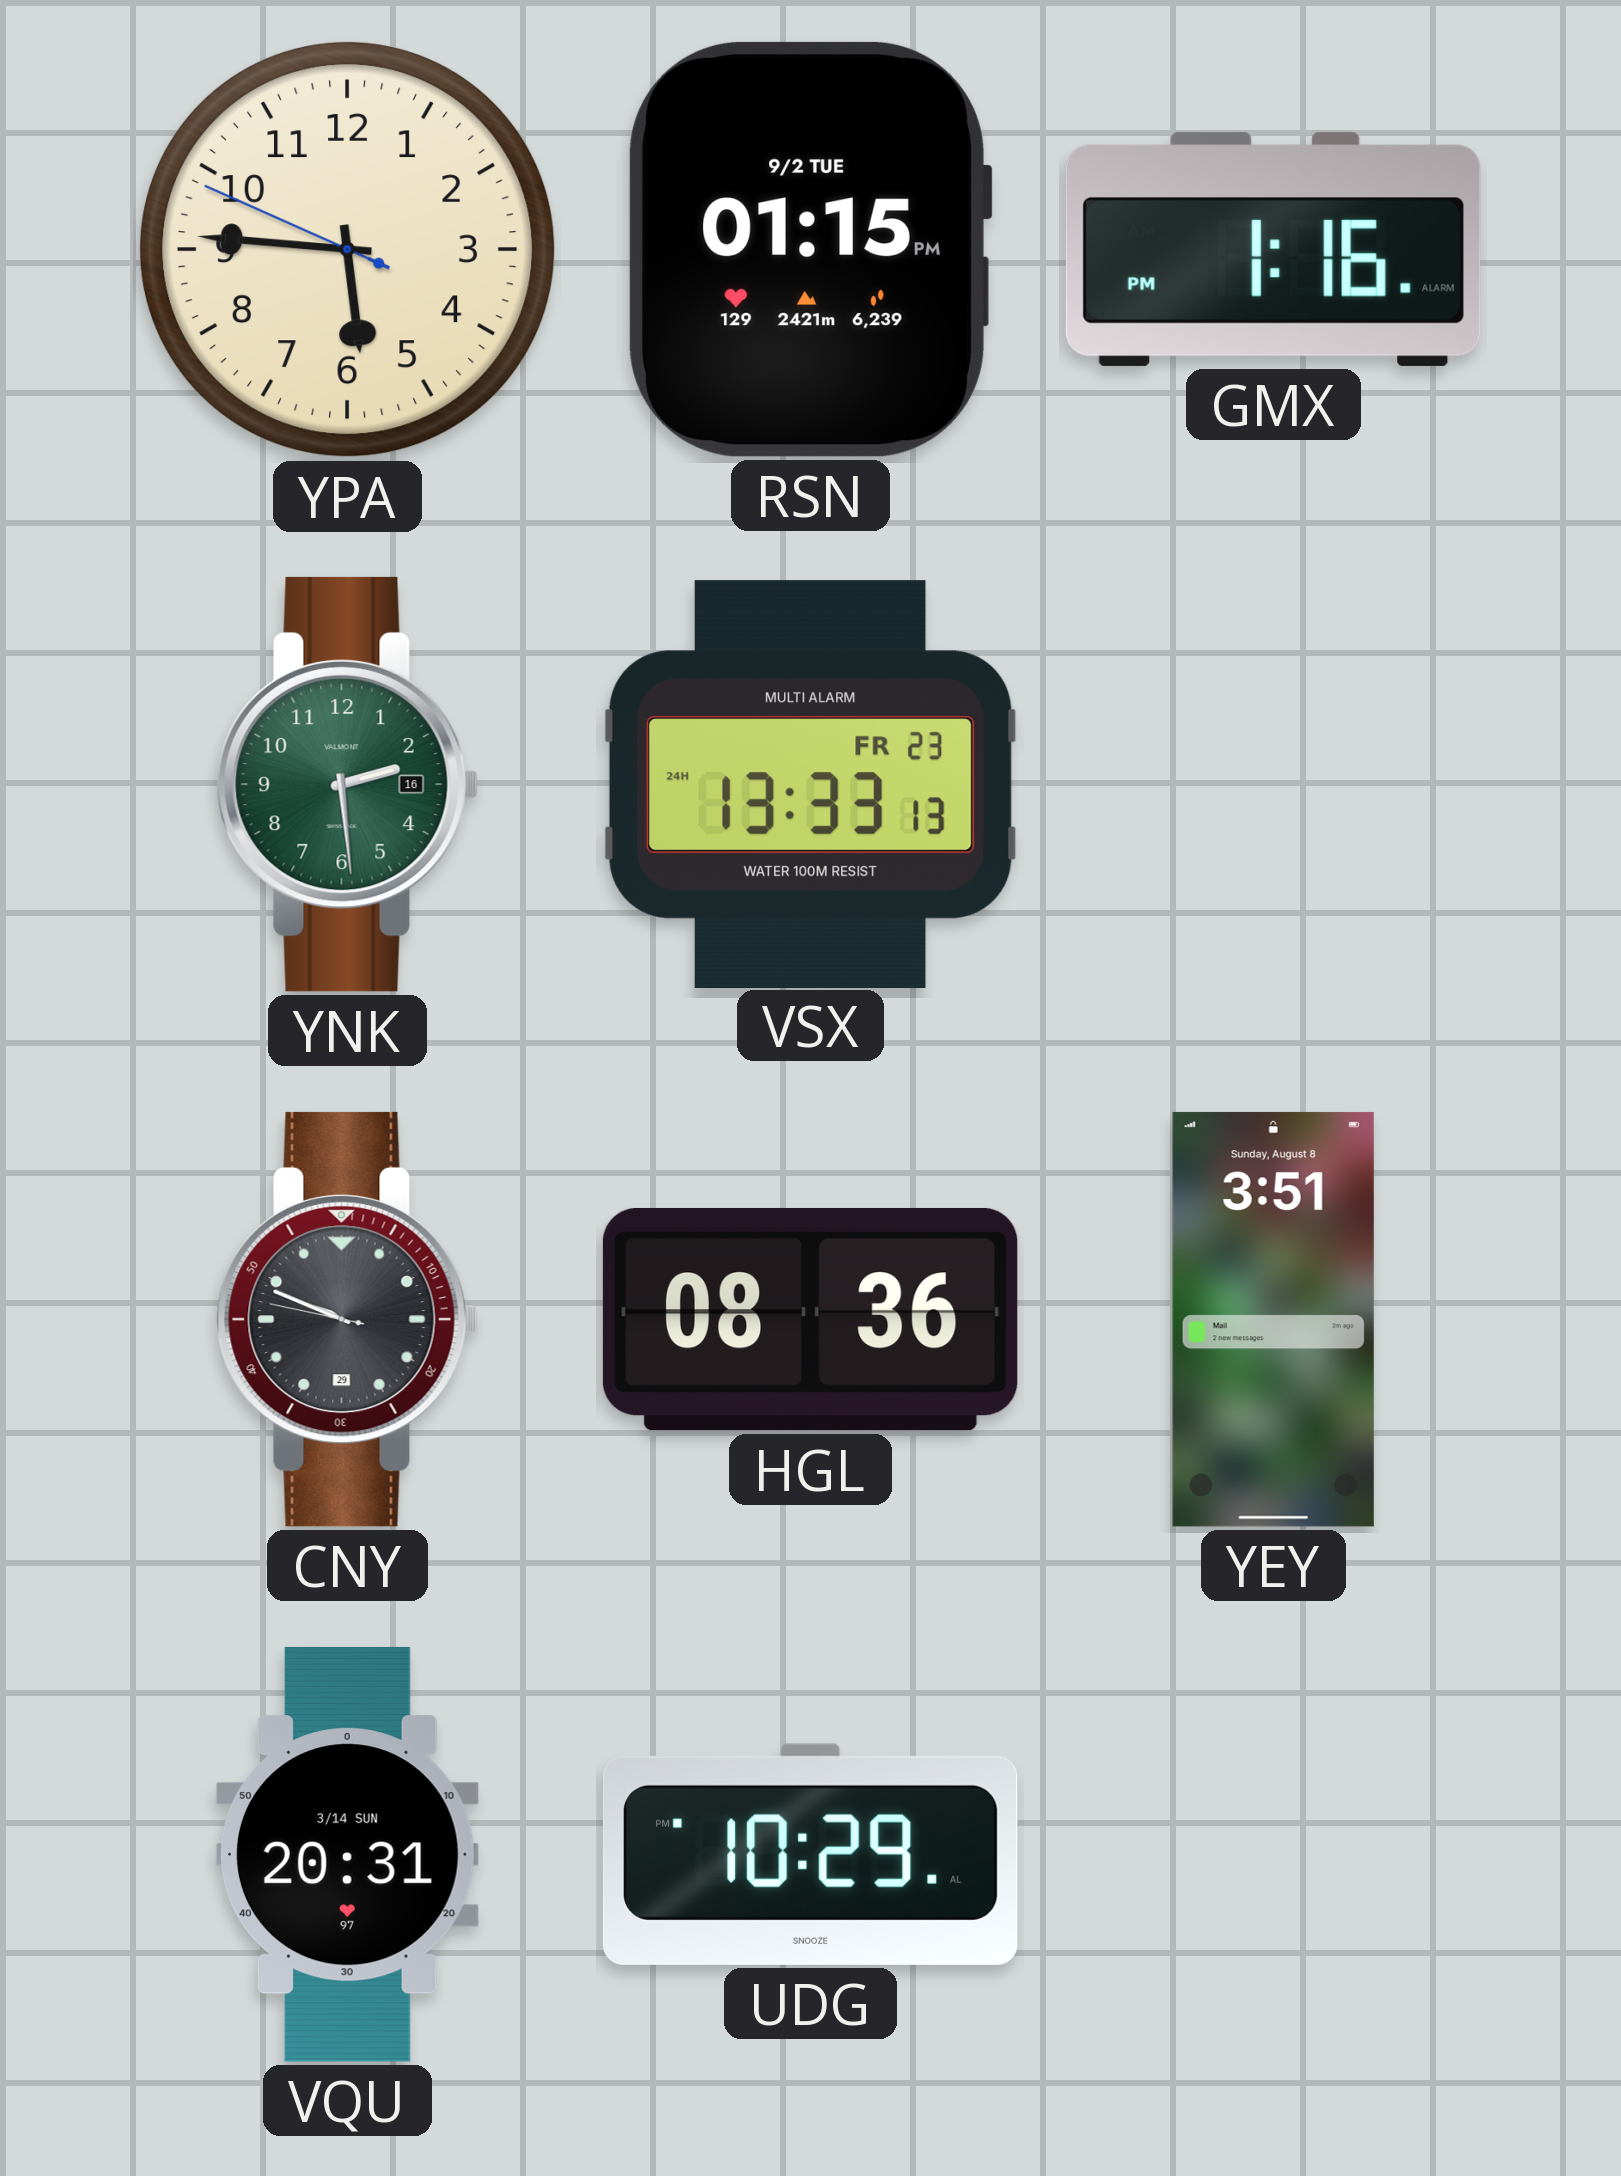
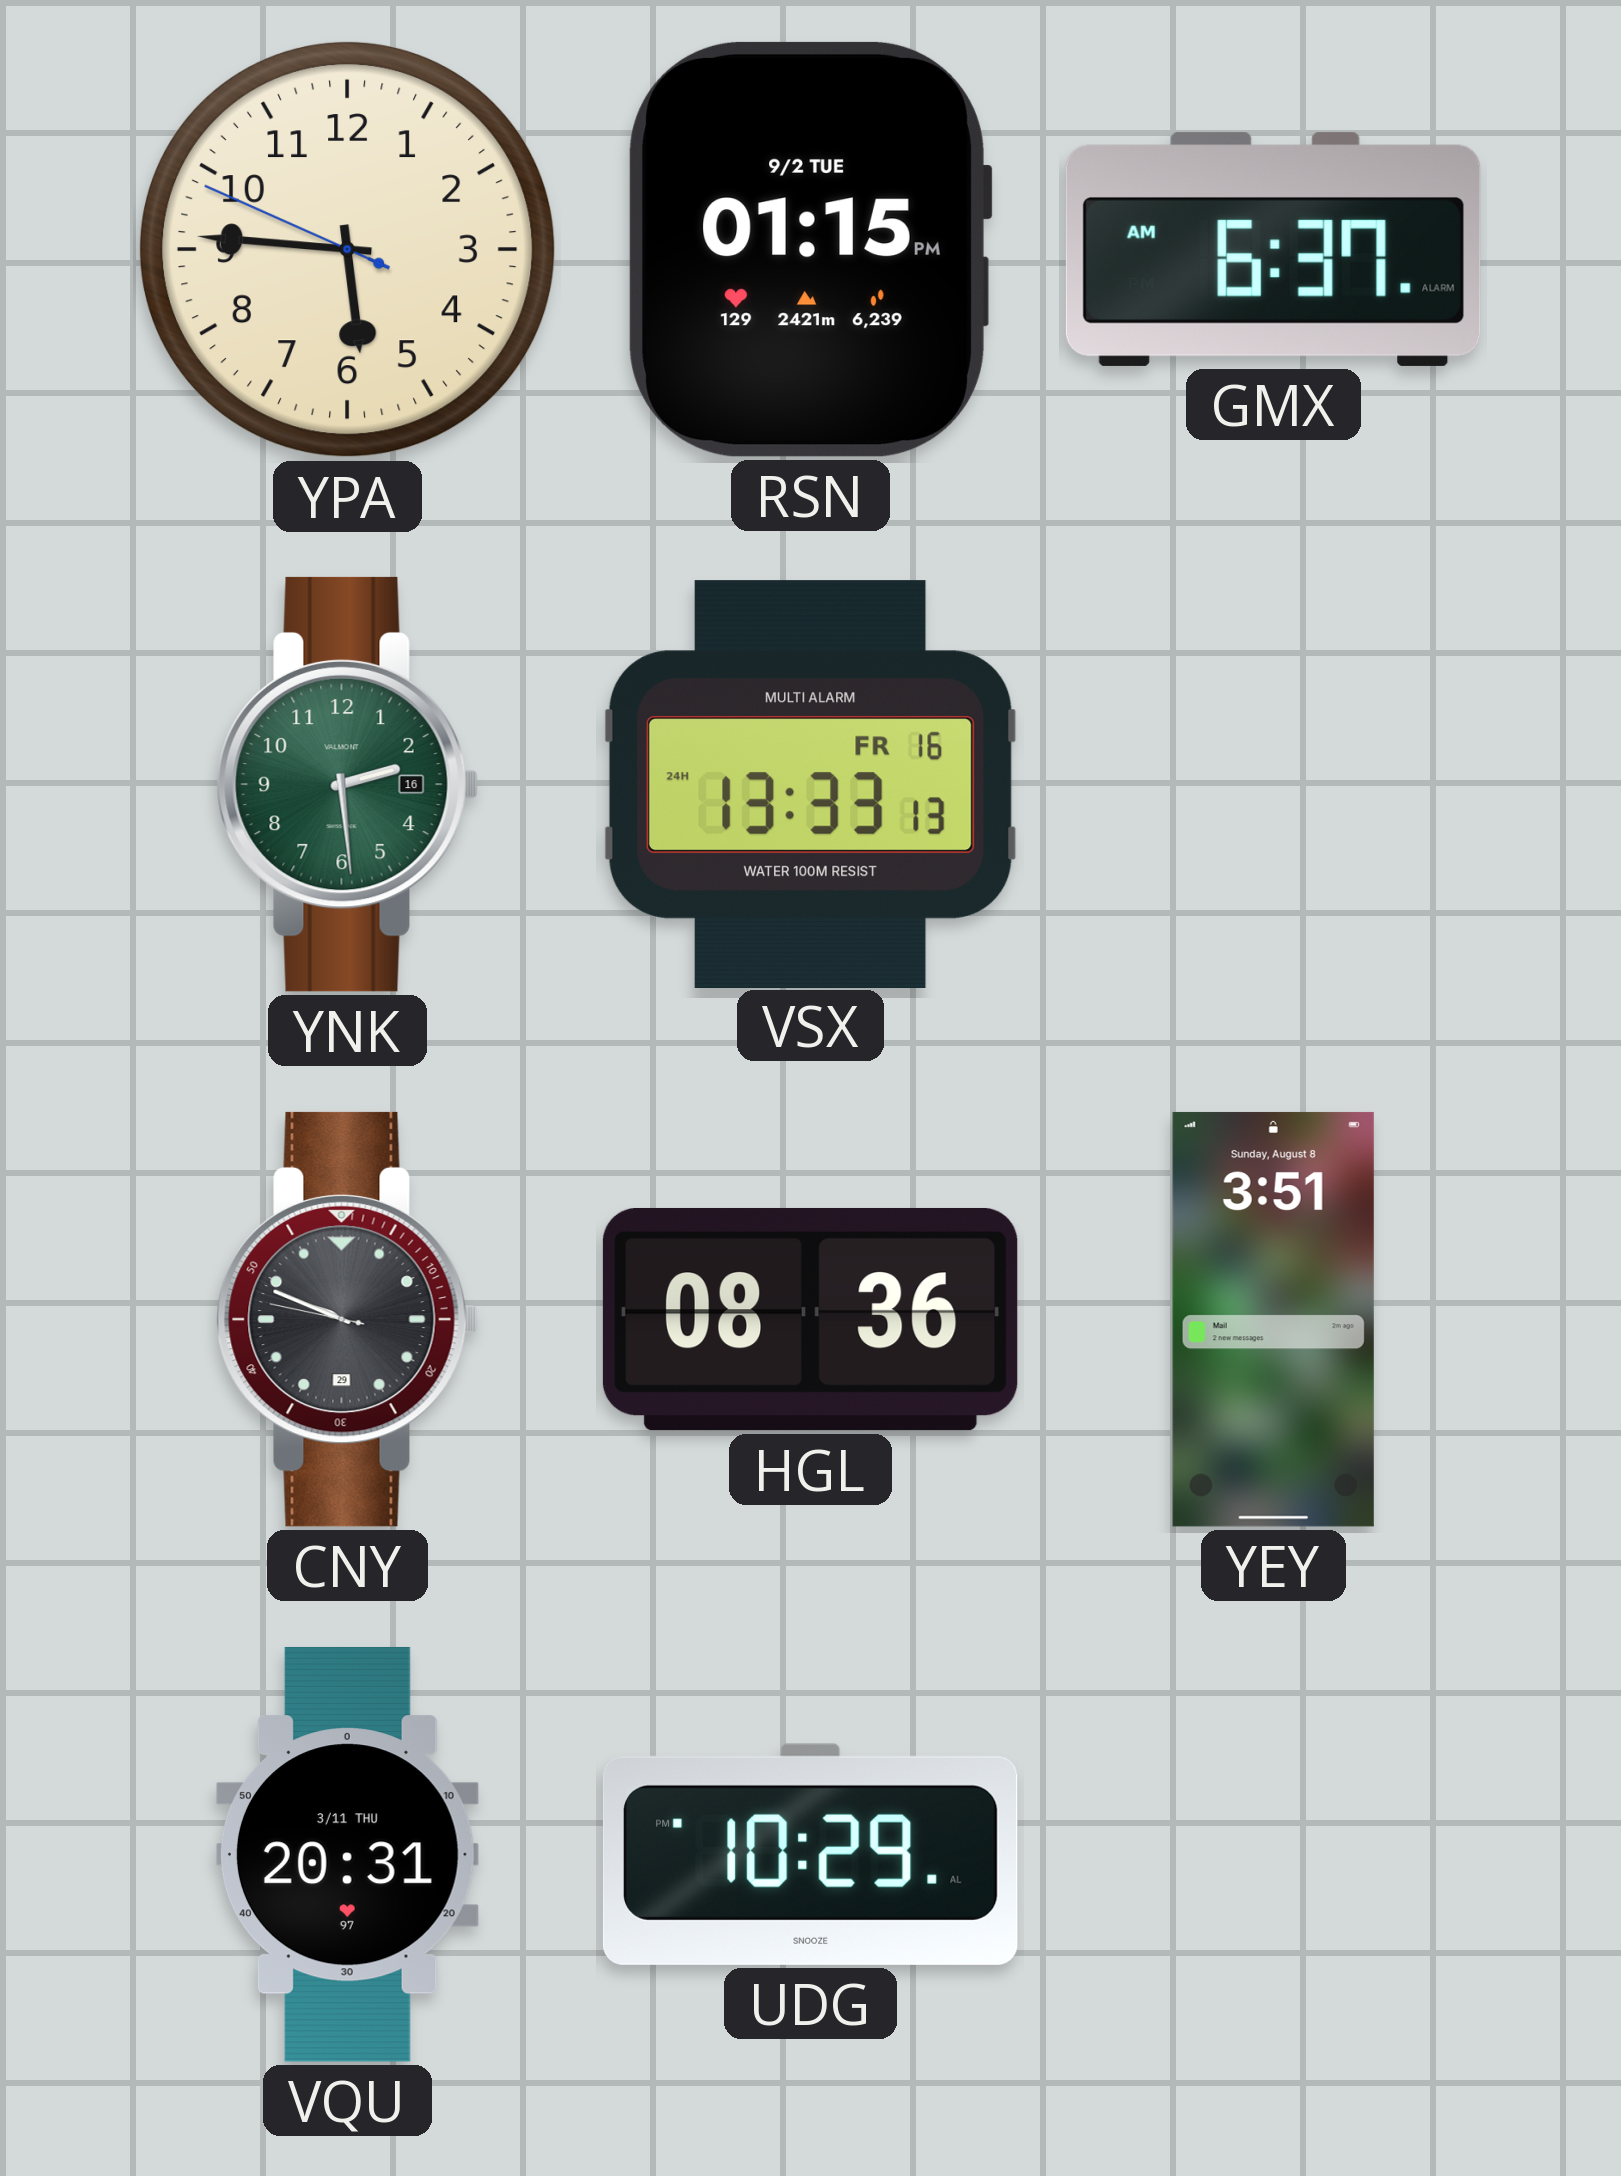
GMX: 1:16 -> 6:37 (1273, 249)
VSX date: FR 23 -> FR 16 (810, 784)
VQU date: 3/14 SUN -> 3/11 THU (347, 1854)
